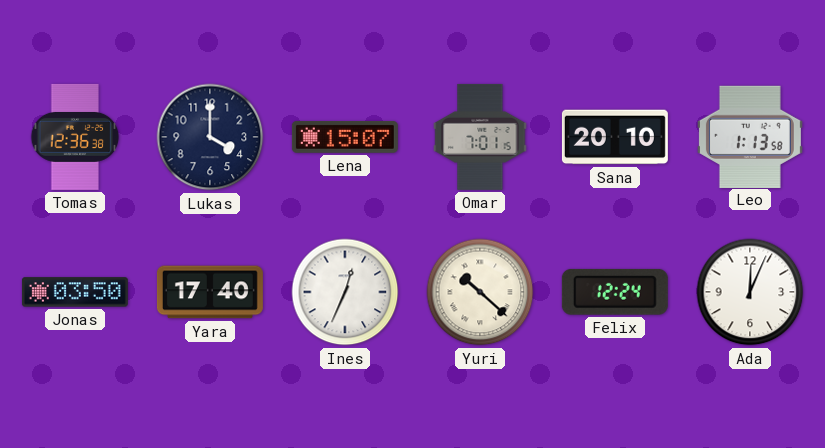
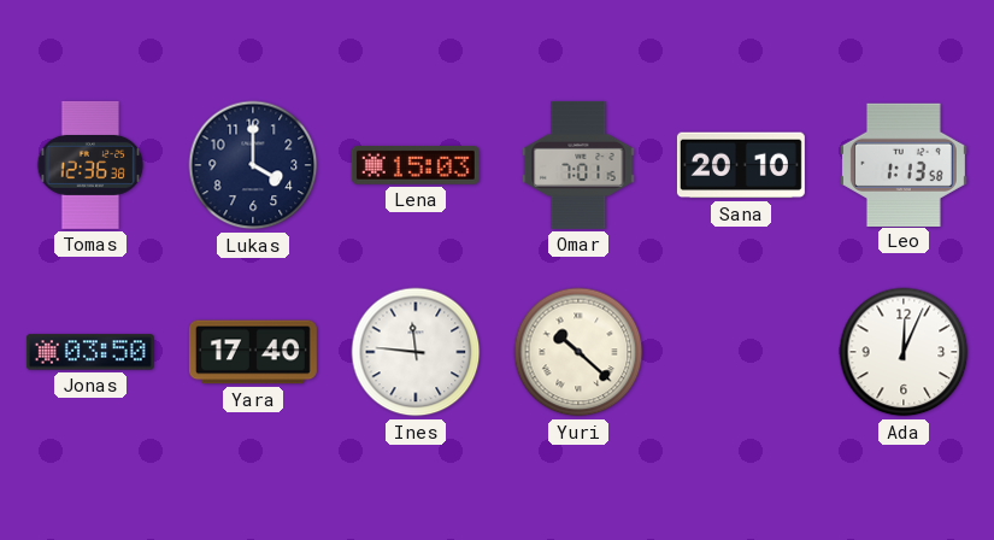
Lena: 15:07 -> 15:03 (416, 165)
Ines: 12:34 -> 11:46 (416, 352)
Felix: 12:24 -> none (615, 292)
